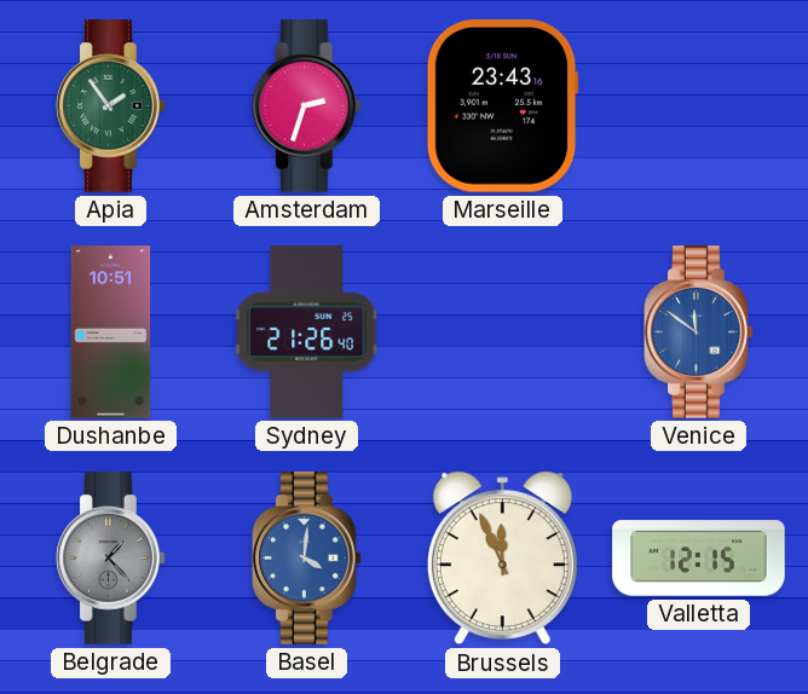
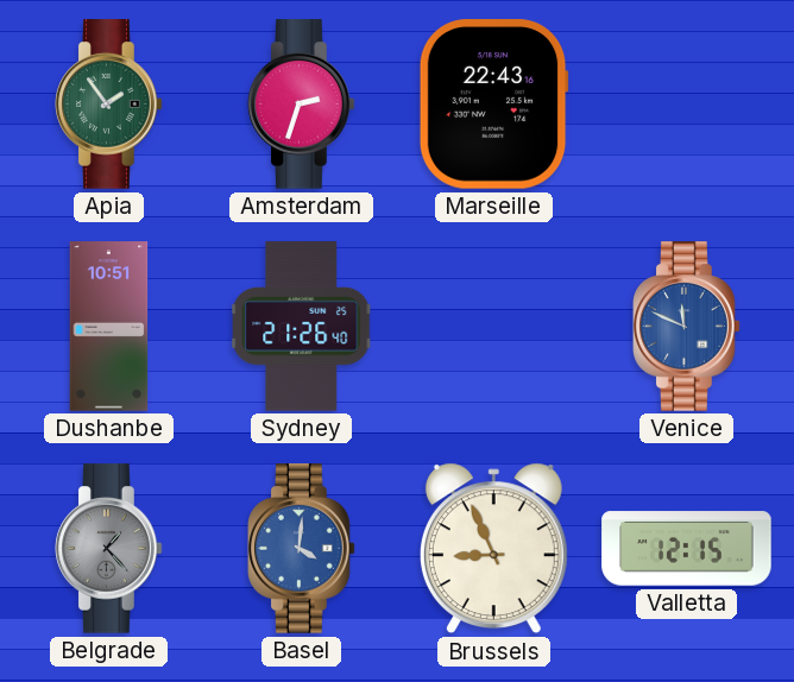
Marseille: 23:43 -> 22:43 (493, 105)
Venice: 11:51 -> 11:49 (687, 327)
Brussels: 11:56 -> 8:56 (493, 549)
